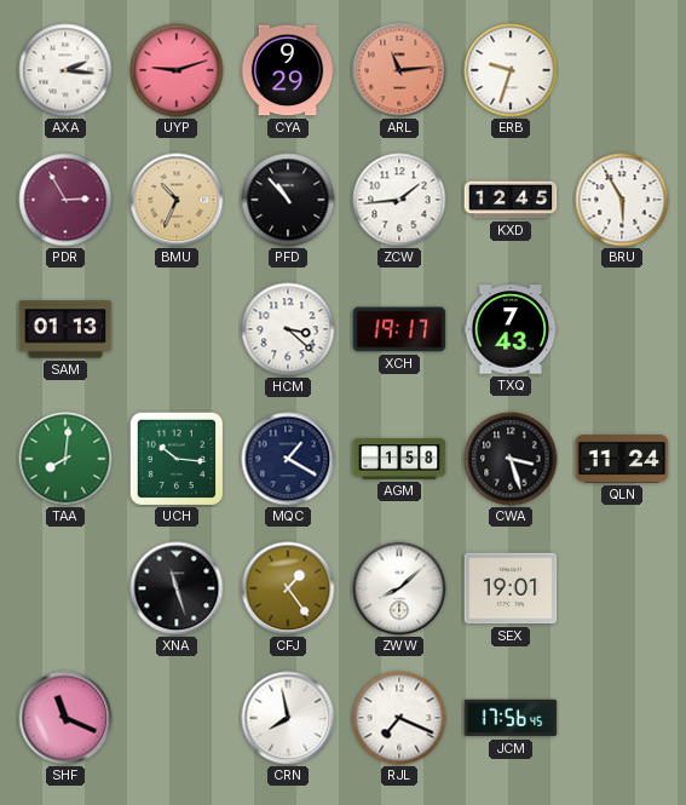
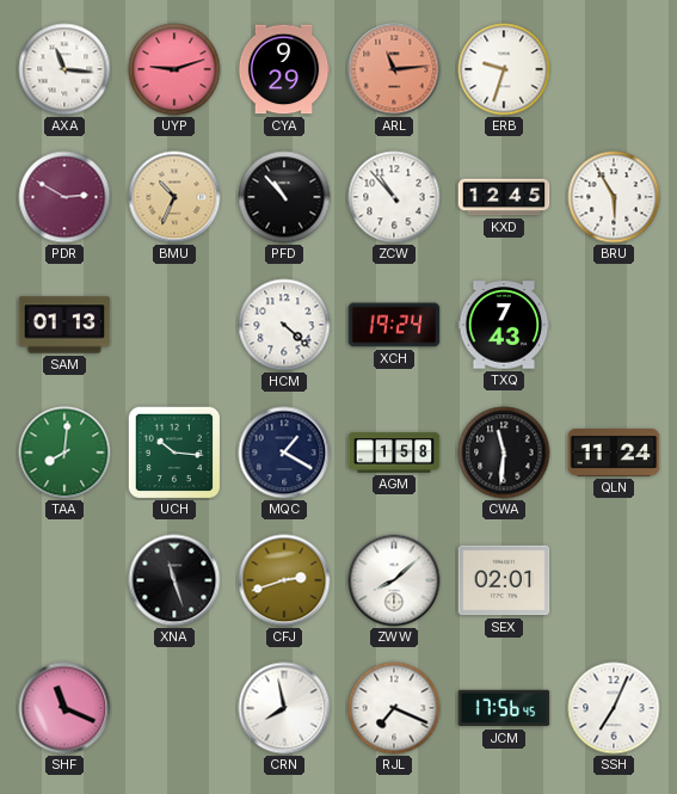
AXA: 2:16 -> 11:16 (64, 69)
PDR: 2:55 -> 2:50 (64, 197)
ZCW: 1:44 -> 10:53 (394, 197)
HCM: 3:22 -> 4:22 (284, 325)
XCH: 19:17 -> 19:24 (394, 325)
CWA: 3:27 -> 11:31 (504, 453)
CFJ: 1:24 -> 2:42 (284, 580)
SEX: 19:01 -> 02:01 (504, 580)
SSH: none -> 7:04 (614, 708)
